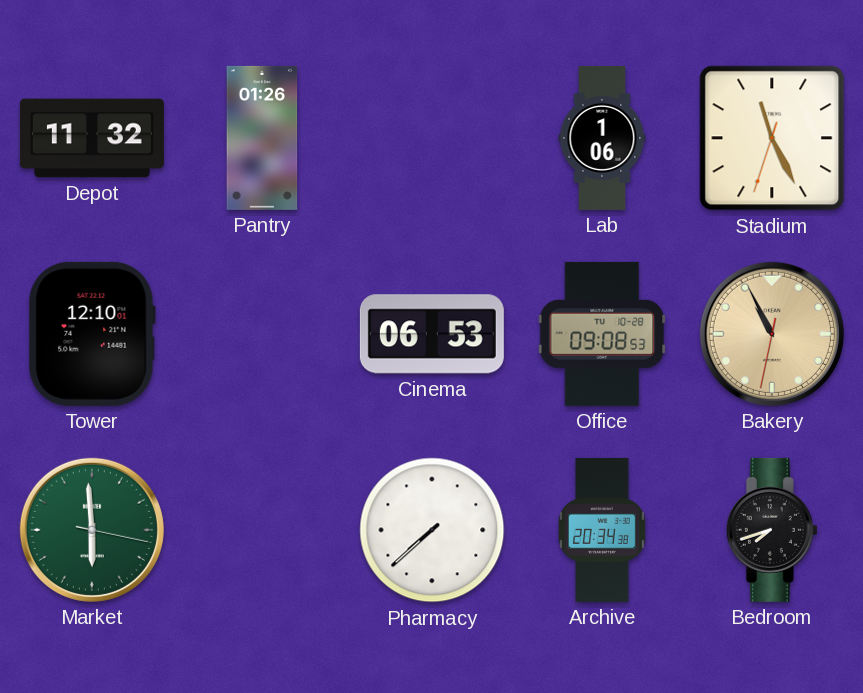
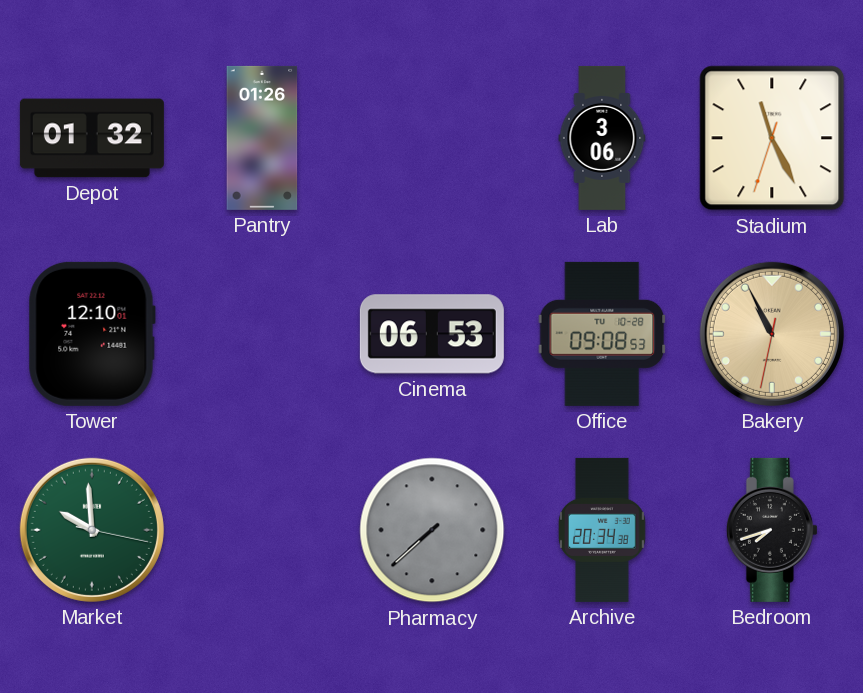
Depot: 11:32 -> 01:32 (92, 138)
Lab: 1:06 -> 3:06 (602, 138)
Market: 5:59 -> 9:59 (92, 530)
Pharmacy dial: white -> grey (432, 530)
